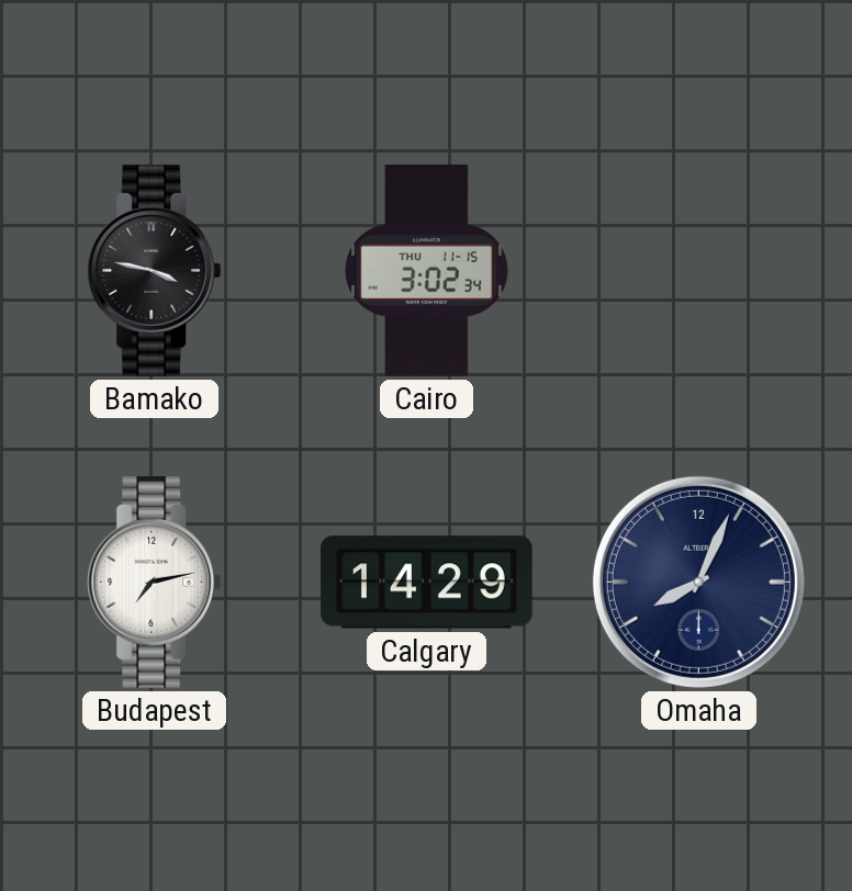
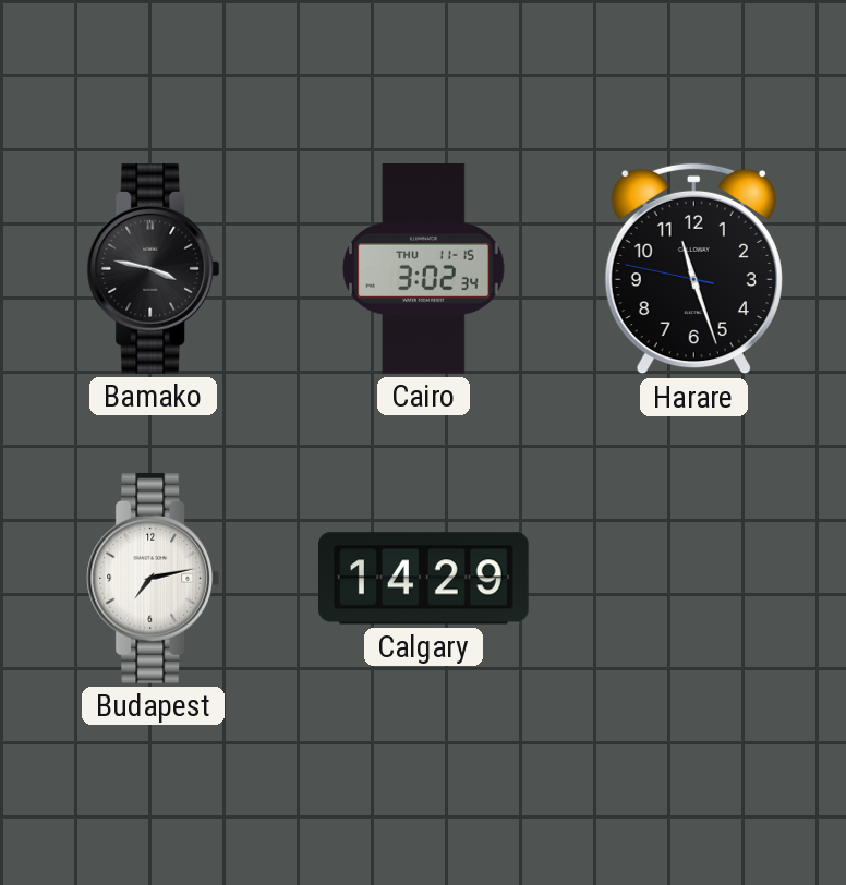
Harare: none -> 11:26 (693, 269)
Omaha: 8:04 -> none (698, 582)
